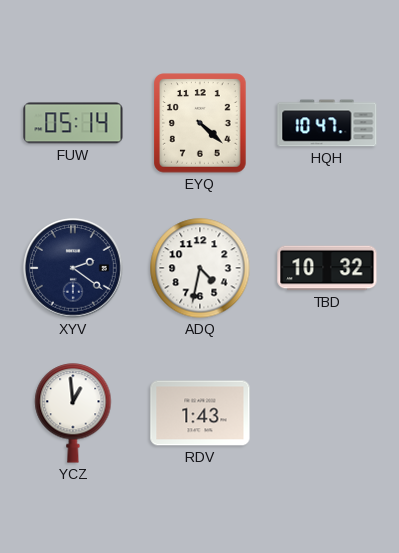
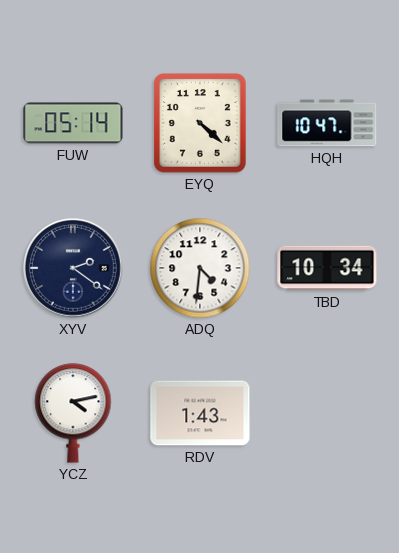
ADQ: 4:32 -> 4:31 (200, 268)
TBD: 10:32 -> 10:34 (327, 268)
YCZ: 12:59 -> 4:13 (73, 413)
